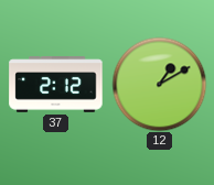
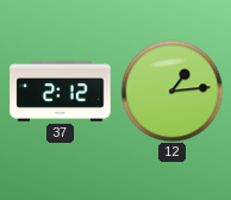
12: 1:10 -> 1:14 (171, 90)
